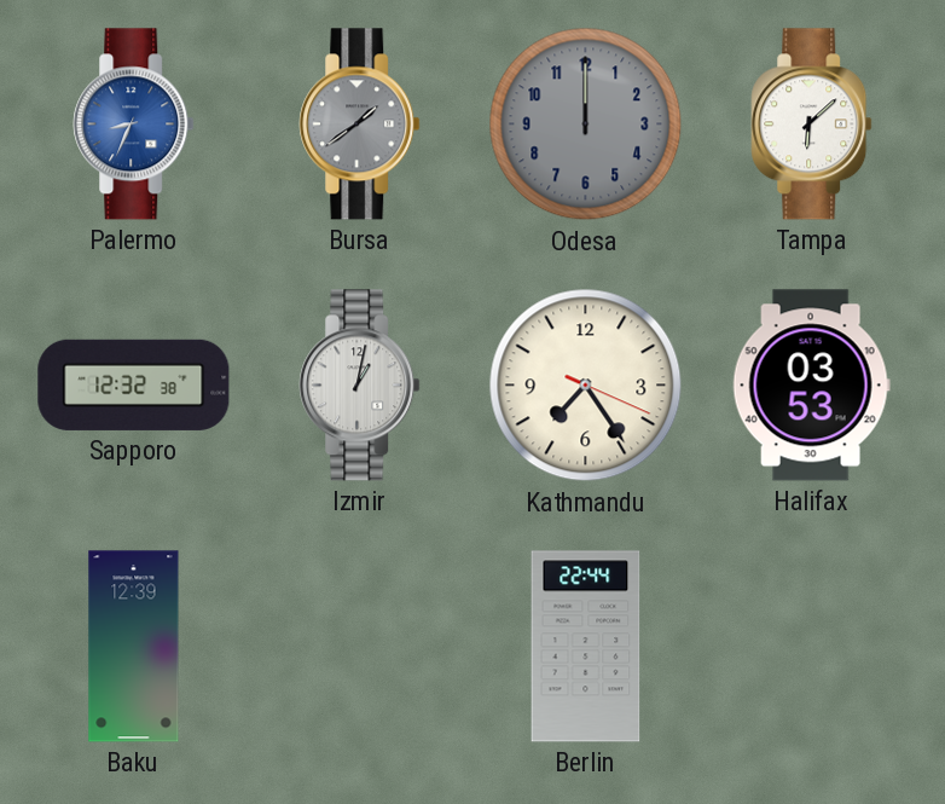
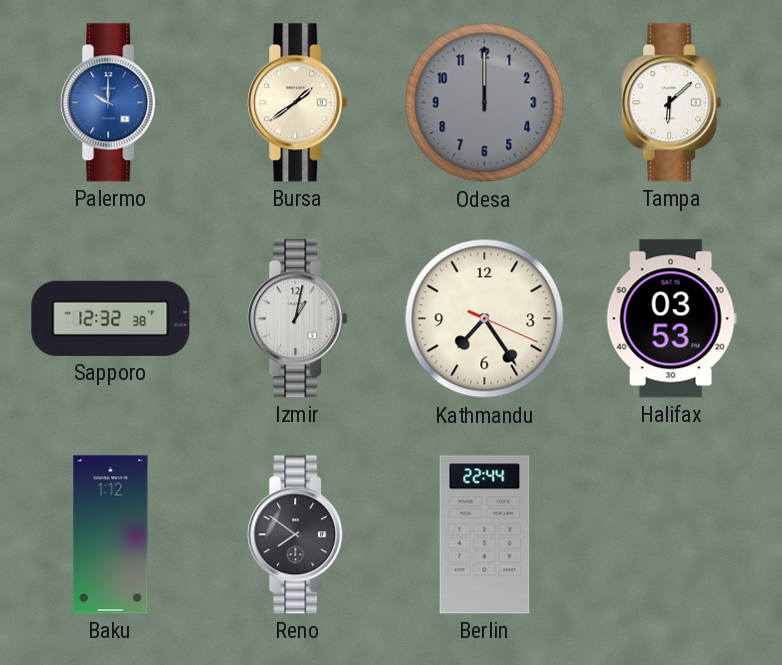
Palermo: 8:34 -> 10:00 (111, 103)
Bursa dial: grey -> cream (298, 103)
Baku: 12:39 -> 1:12 (111, 535)
Reno: none -> 7:51 (298, 535)
